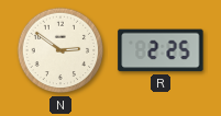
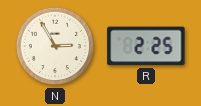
N: 2:51 -> 2:55 (55, 46)
